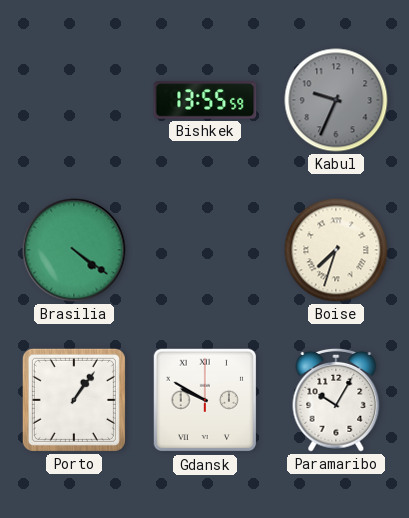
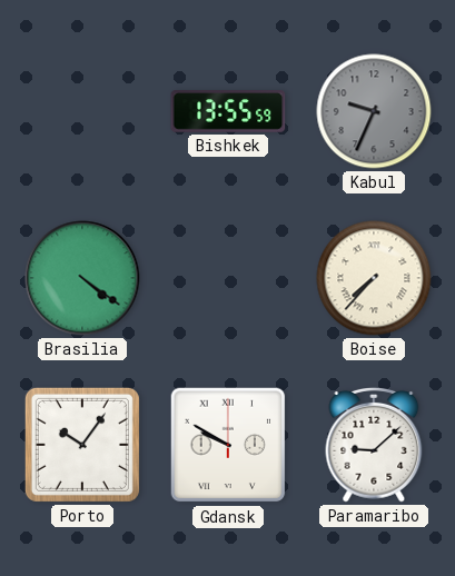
Boise: 7:33 -> 7:37 (374, 278)
Porto: 1:06 -> 10:06 (82, 445)
Paramaribo: 10:05 -> 9:08 (374, 445)
